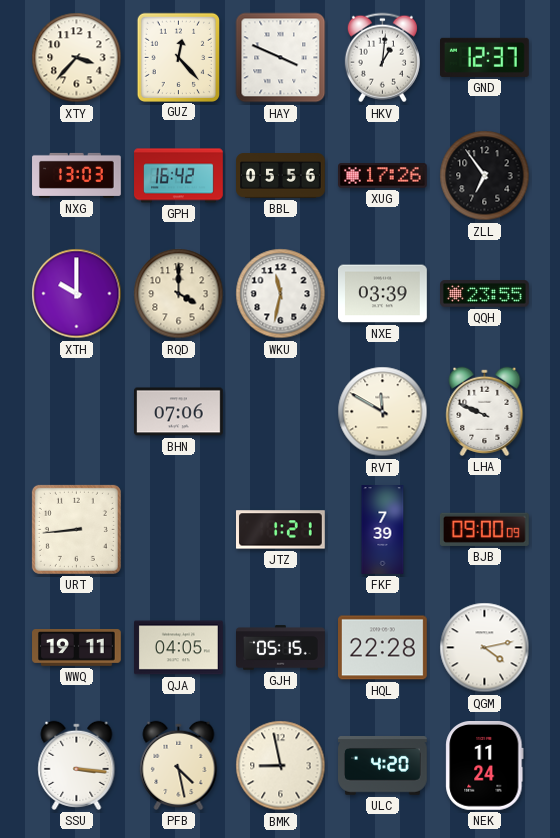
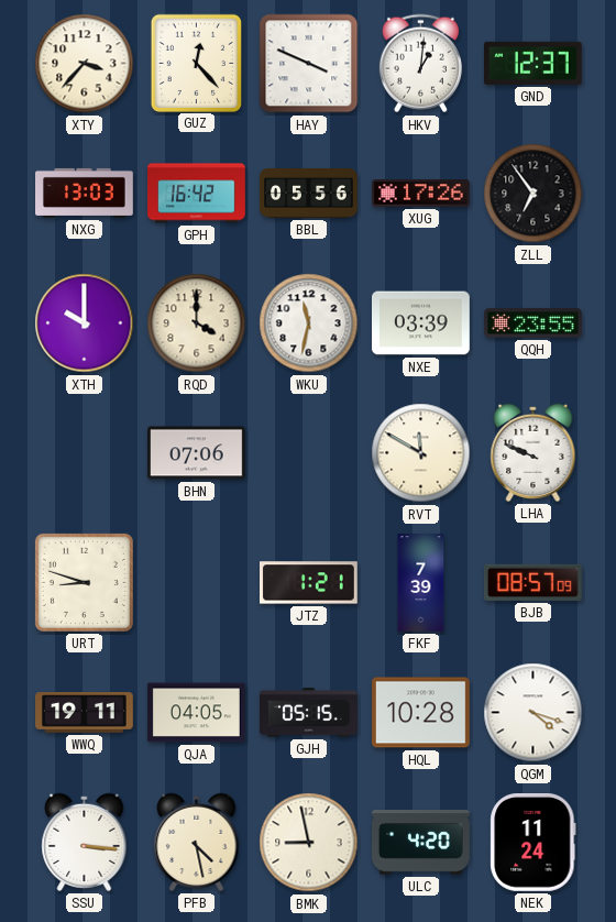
URT: 8:44 -> 8:48 (84, 582)
BJB: 09:00 -> 08:57 (532, 582)
HQL: 22:28 -> 10:28 (421, 713)
QGM: 4:13 -> 4:18 (533, 713)
